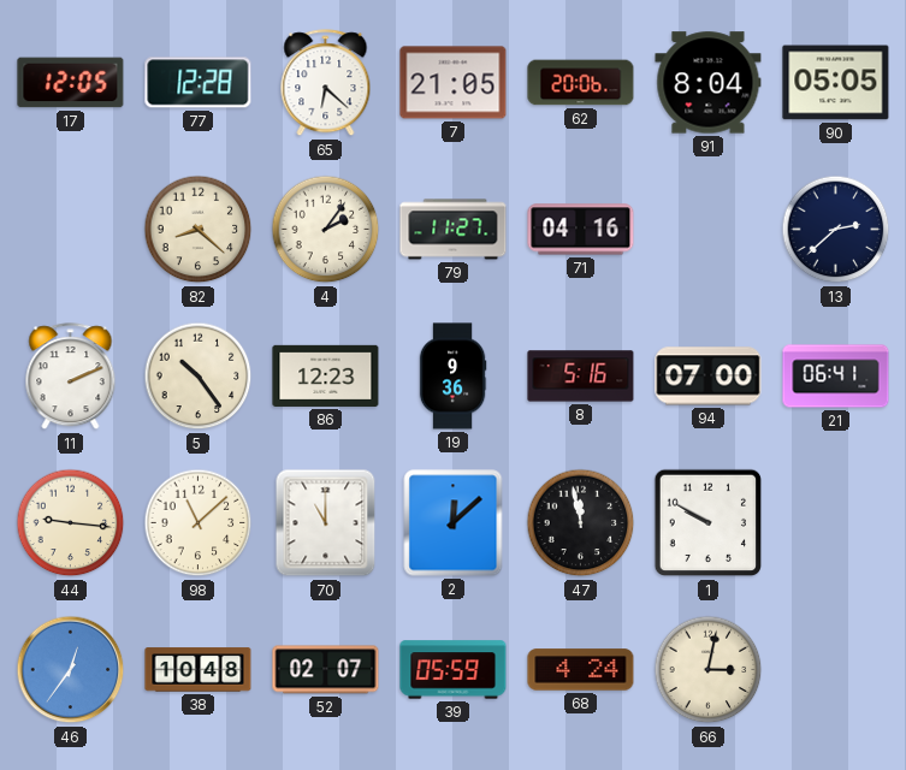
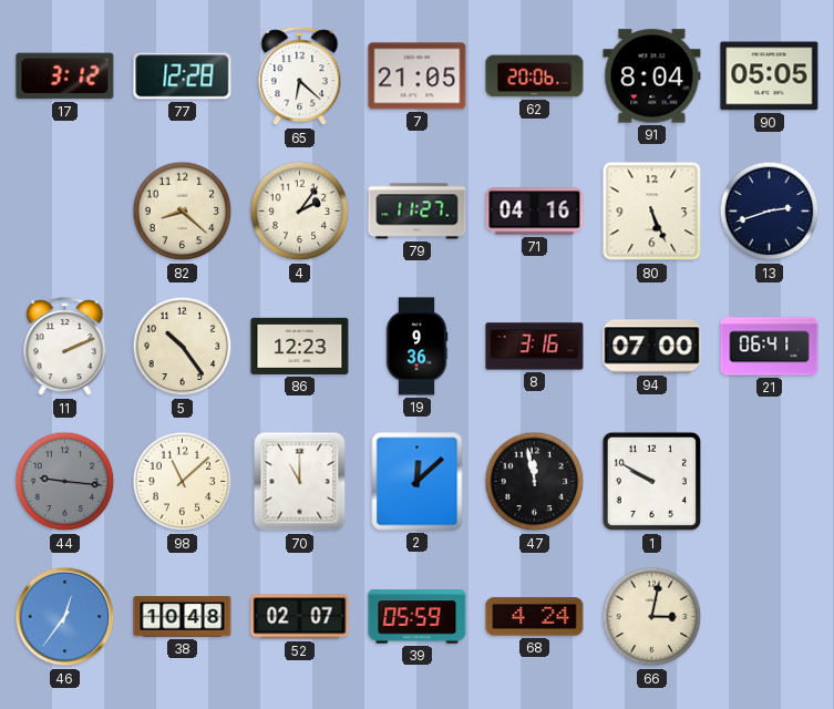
17: 12:05 -> 3:12 (65, 76)
80: none -> 5:26 (652, 212)
13: 2:38 -> 2:42 (770, 212)
8: 5:16 -> 3:16 (535, 347)
44 dial: cream -> grey (65, 482)
